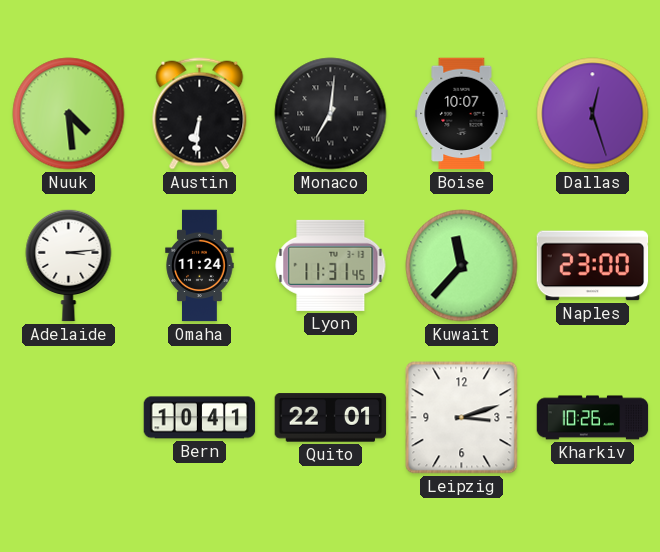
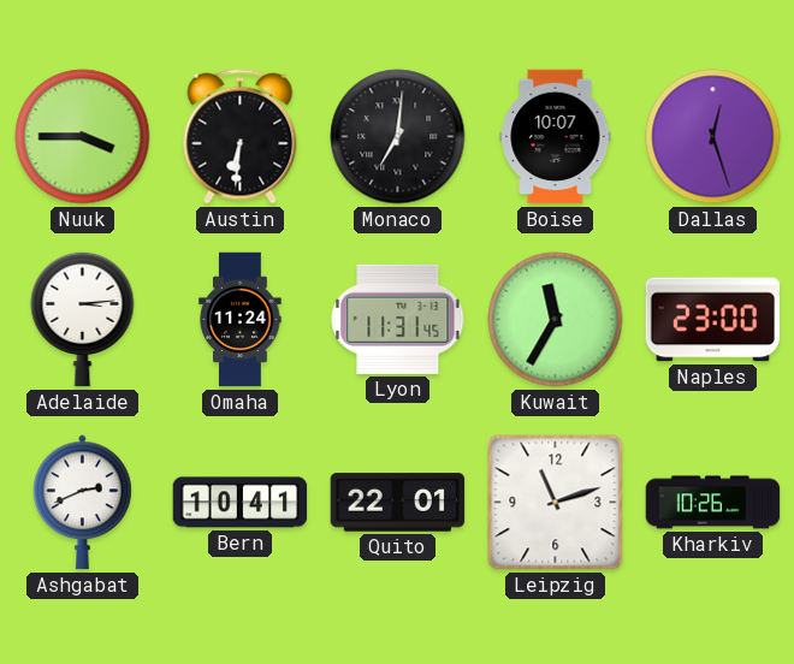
Nuuk: 4:29 -> 3:45 (83, 137)
Kuwait: 11:37 -> 11:35 (556, 320)
Ashgabat: none -> 2:41 (83, 503)
Leipzig: 3:12 -> 11:12 (556, 503)
